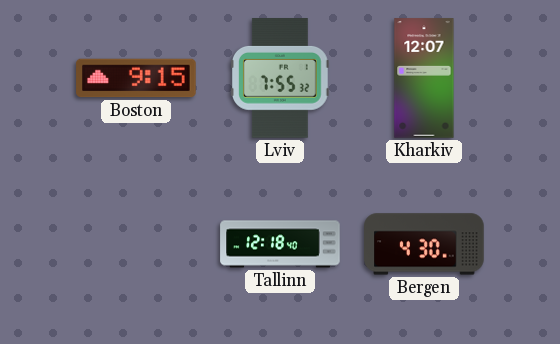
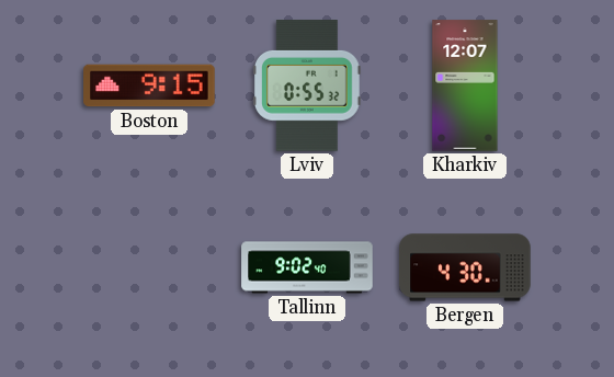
Lviv: 7:55 -> 0:55 (307, 85)
Tallinn: 12:18 -> 9:02 (307, 267)
